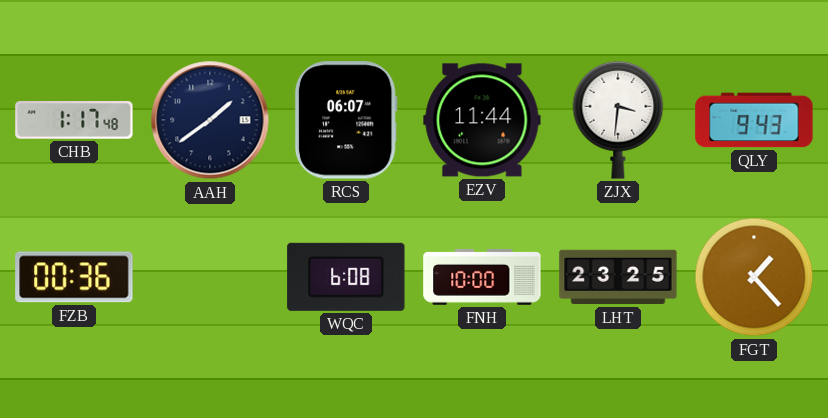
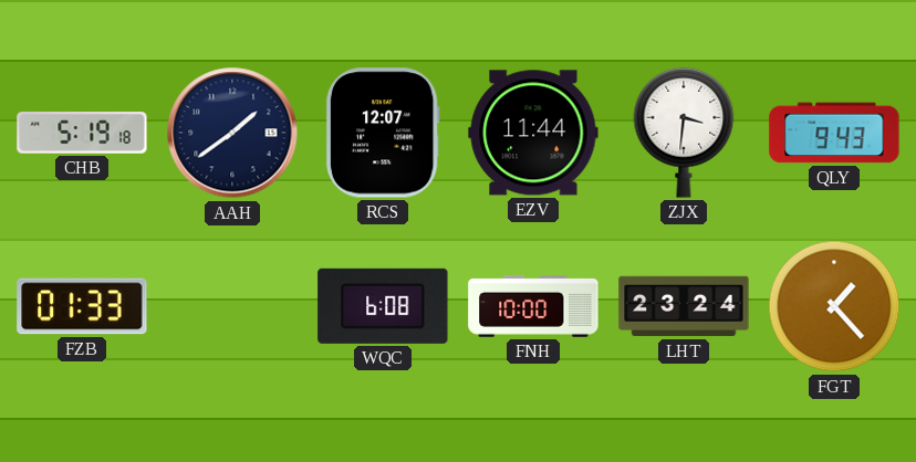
CHB: 1:17 -> 5:19 (82, 133)
RCS: 06:07 -> 12:07 (383, 133)
FZB: 00:36 -> 01:33 (82, 306)
LHT: 23:25 -> 23:24 (684, 306)
